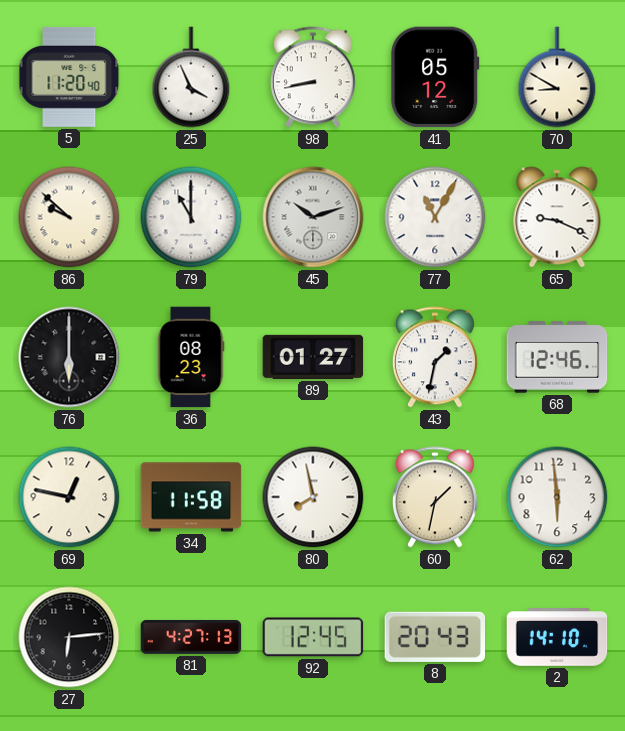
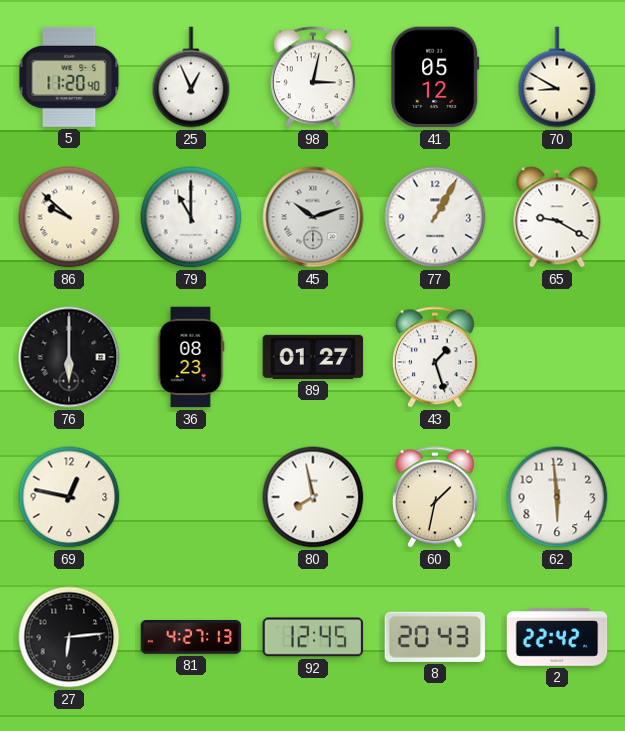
25: 3:56 -> 12:56 (191, 77)
98: 8:43 -> 3:02 (313, 77)
77: 11:05 -> 1:05 (435, 217)
65: 9:19 -> 9:20 (557, 217)
43: 1:32 -> 1:27 (435, 357)
68: 12:46 -> none (557, 357)
34: 11:58 -> none (191, 497)
2: 14:10 -> 22:42 (557, 638)
